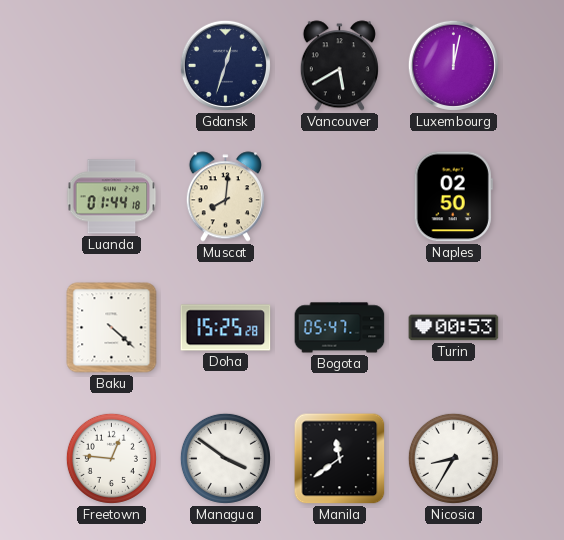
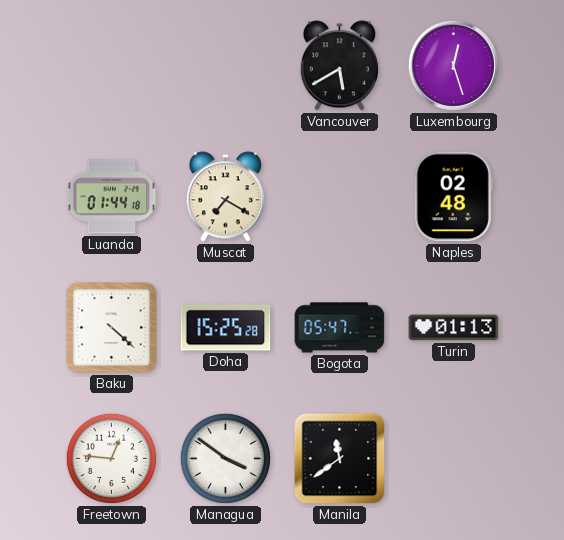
Gdansk: 12:33 -> none (225, 65)
Luxembourg: 12:02 -> 12:27 (453, 65)
Muscat: 8:01 -> 7:20 (225, 197)
Naples: 02:50 -> 02:48 (453, 197)
Turin: 00:53 -> 01:13 (454, 328)
Nicosia: 8:35 -> none (453, 458)
